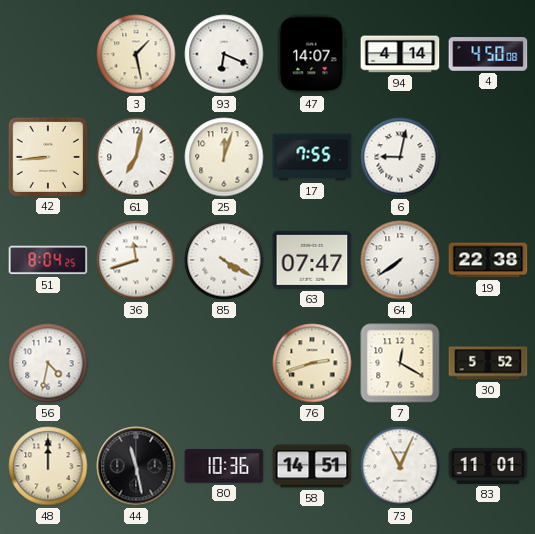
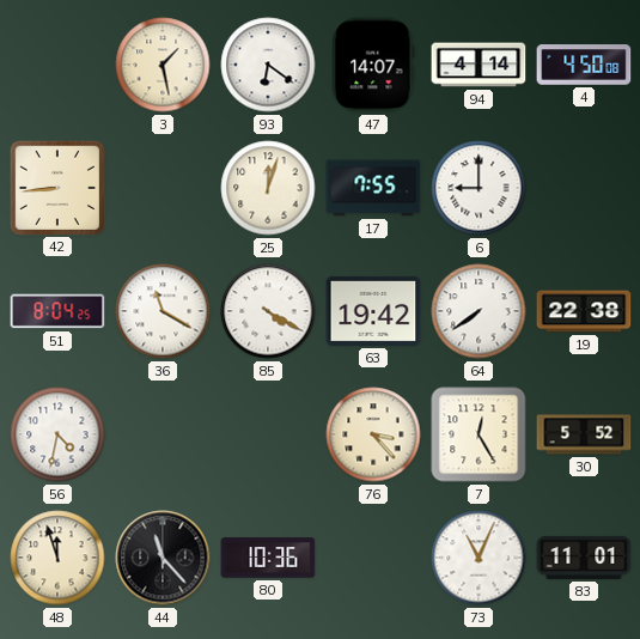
93: 6:19 -> 6:21 (268, 65)
61: 7:02 -> none (136, 157)
6: 9:02 -> 9:00 (479, 188)
36: 11:42 -> 11:20 (163, 311)
63: 07:47 -> 19:42 (373, 311)
76: 2:42 -> 3:23 (373, 434)
7: 12:20 -> 12:25 (479, 434)
48: 12:00 -> 11:57 (57, 558)
44: 11:28 -> 11:23 (163, 558)
58: 14:51 -> none (312, 466)
